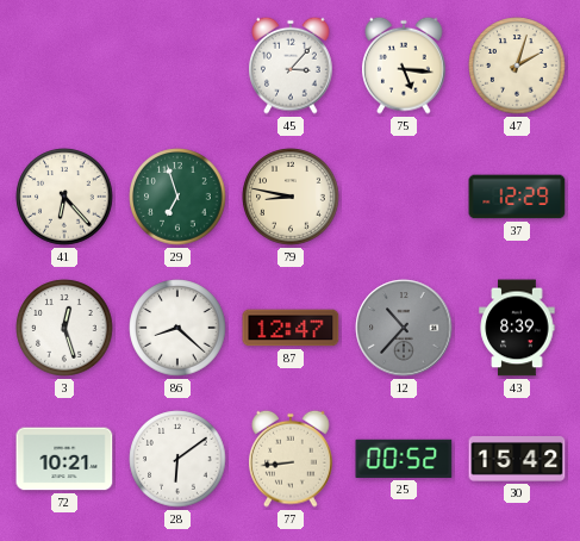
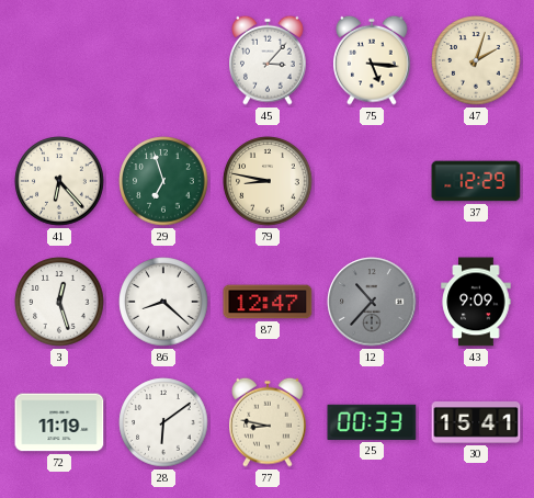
43: 8:39 -> 9:09 (476, 302)
72: 10:21 -> 11:19 (59, 422)
77: 8:44 -> 8:47 (269, 422)
25: 00:52 -> 00:33 (372, 422)
30: 15:42 -> 15:41 (476, 423)
